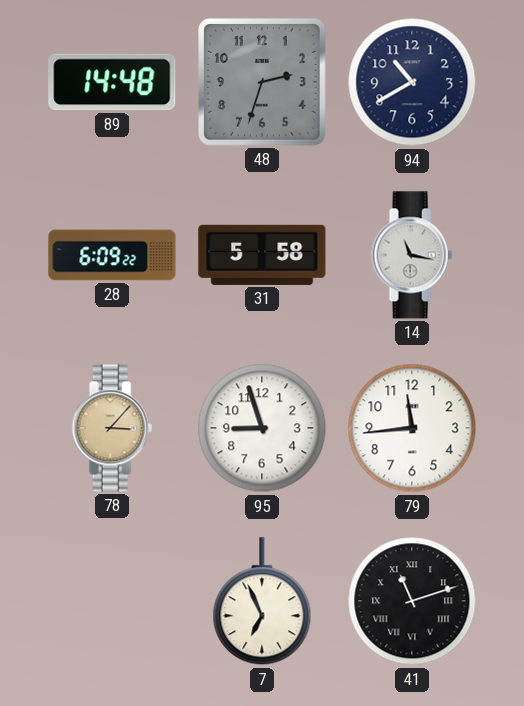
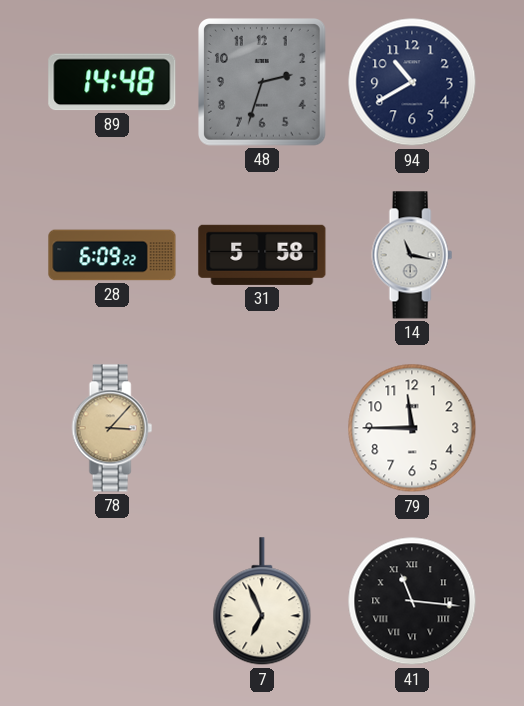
95: 8:57 -> none (262, 428)
79: 11:44 -> 11:45 (412, 428)
41: 11:12 -> 11:16 (412, 601)
